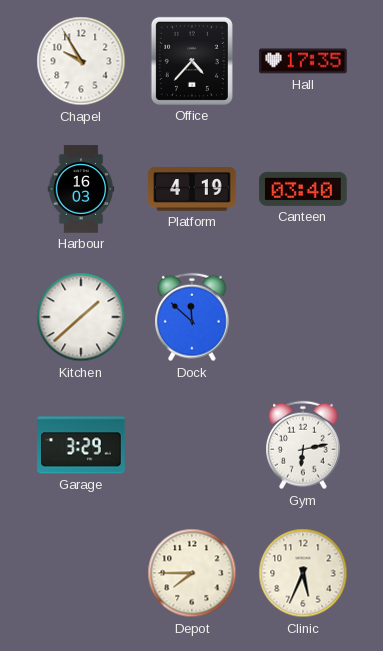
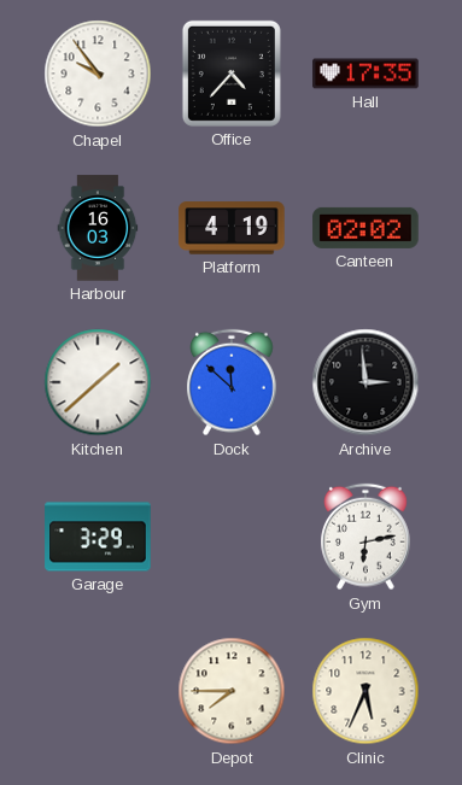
Chapel: 9:55 -> 9:54 (98, 74)
Canteen: 03:40 -> 02:02 (365, 228)
Archive: none -> 2:59 (365, 382)
